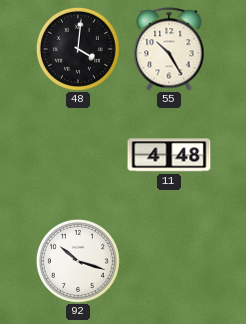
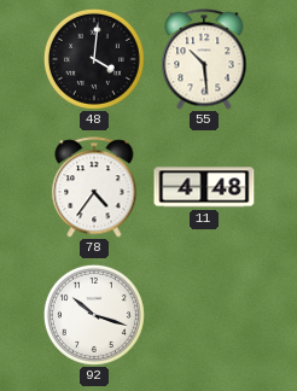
55: 10:25 -> 10:29 (204, 59)
78: none -> 4:36 (94, 187)
